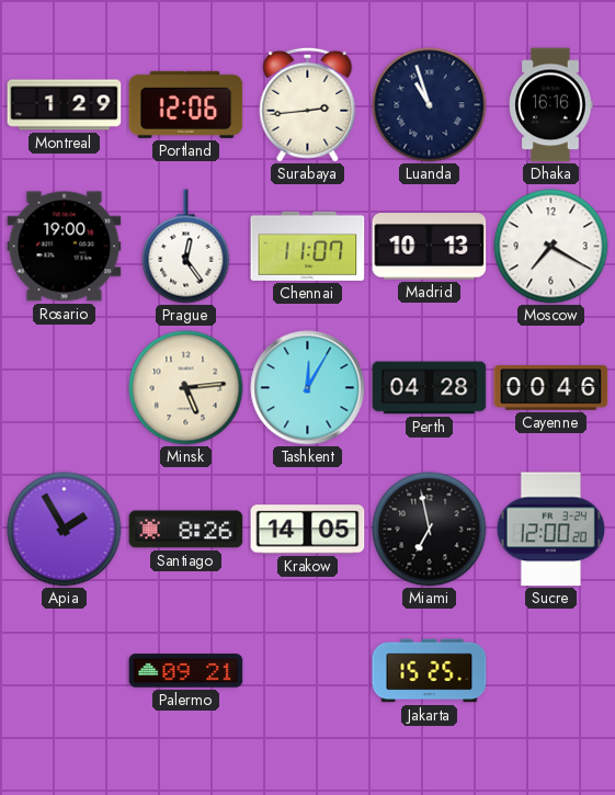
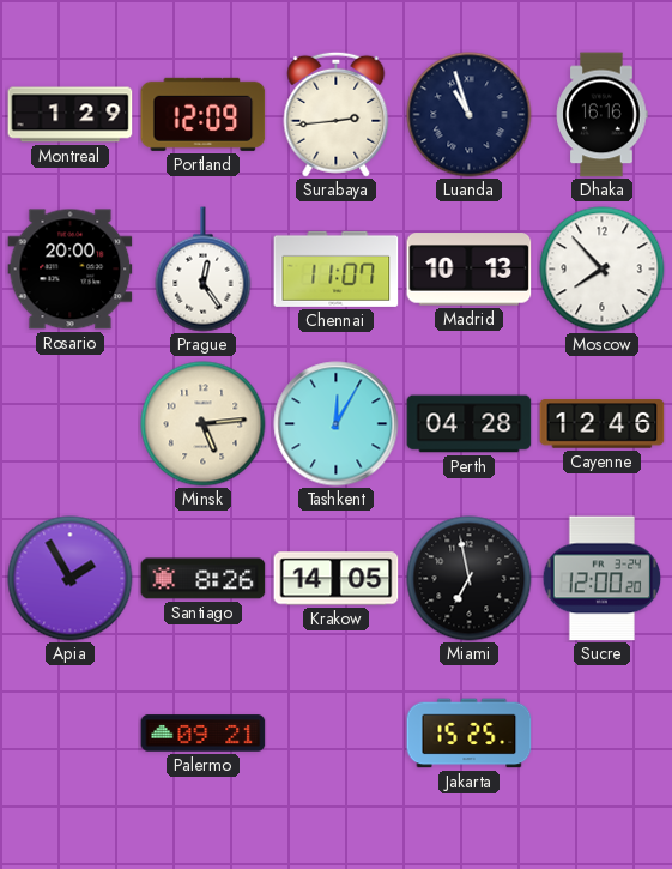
Portland: 12:06 -> 12:09 (204, 114)
Rosario: 19:00 -> 20:00 (71, 270)
Moscow: 7:20 -> 7:53 (603, 270)
Cayenne: 00:46 -> 12:46 (603, 424)
